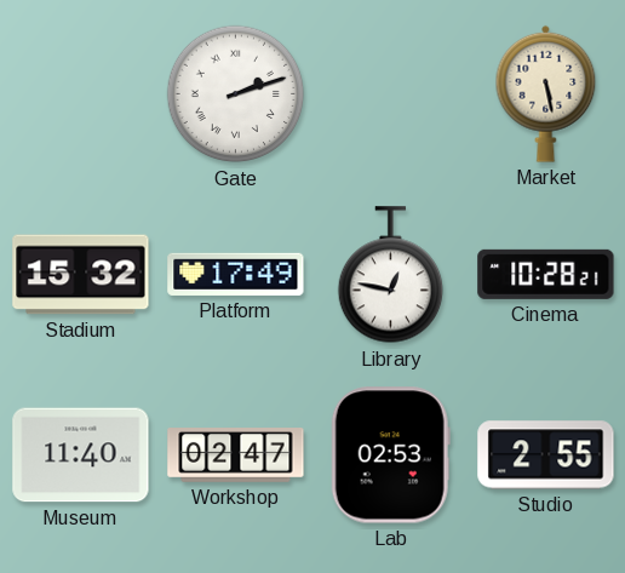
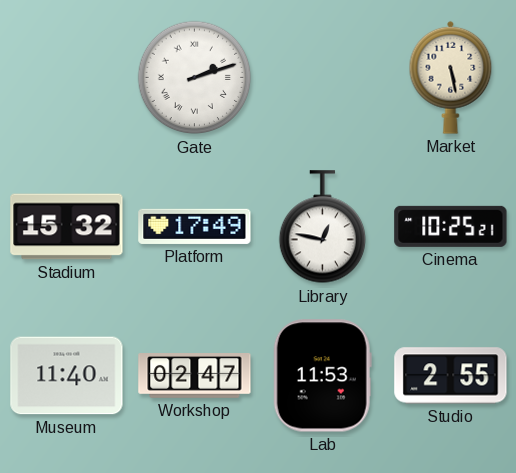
Cinema: 10:28 -> 10:25 (451, 226)
Lab: 02:53 -> 11:53 (322, 376)
